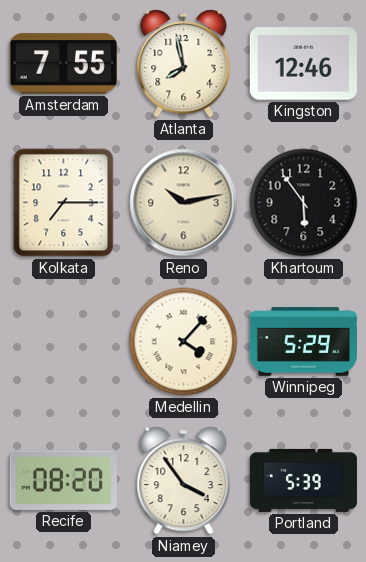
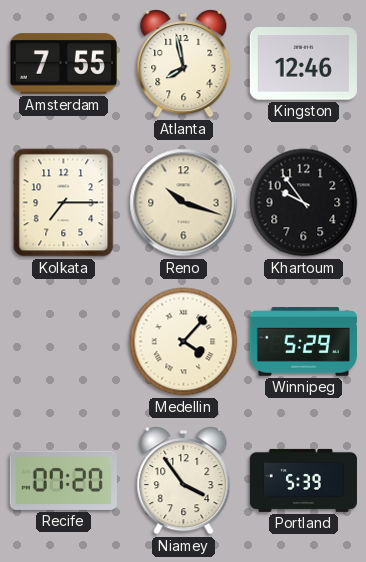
Reno: 10:13 -> 10:18 (184, 203)
Khartoum: 5:54 -> 9:54 (304, 203)
Recife: 08:20 -> 07:20 (63, 480)
